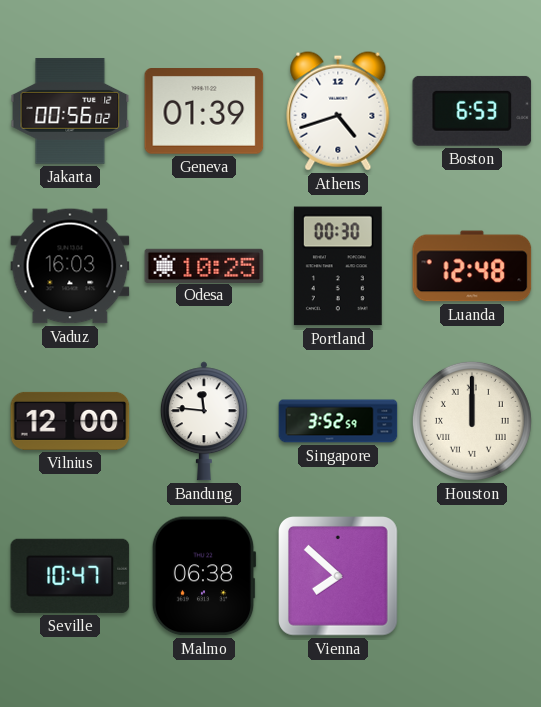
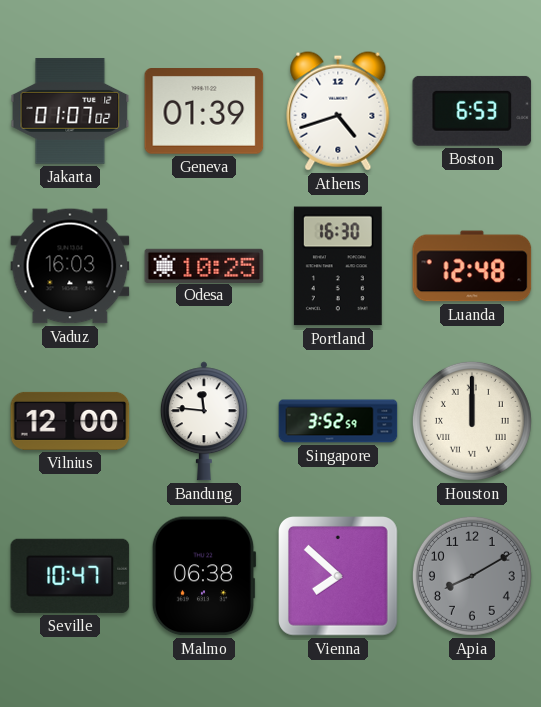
Jakarta: 00:56 -> 01:07 (70, 111)
Portland: 00:30 -> 16:30 (338, 266)
Apia: none -> 8:10 (472, 576)
